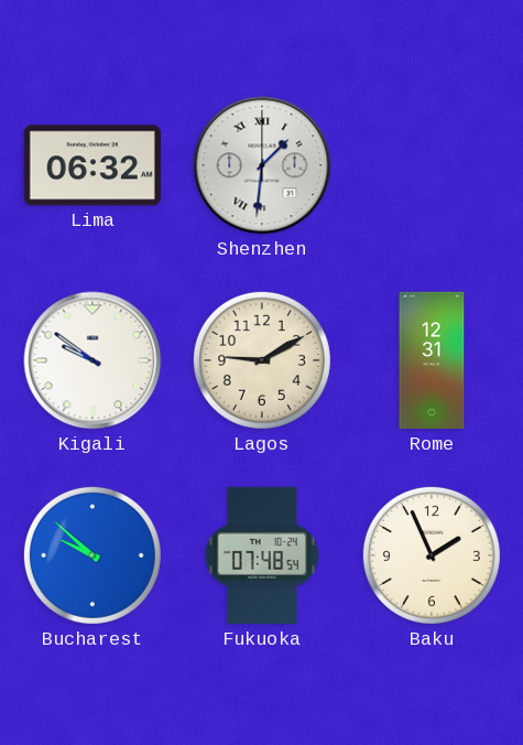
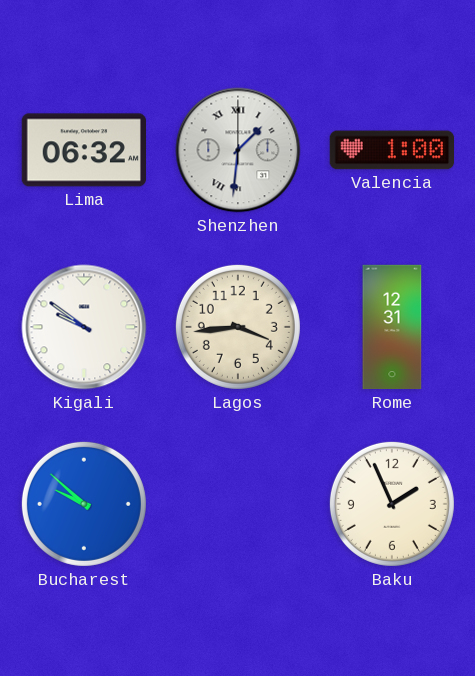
Valencia: none -> 1:00 (391, 150)
Lagos: 9:10 -> 3:44 (238, 327)
Fukuoka: 07:48 -> none (262, 555)
